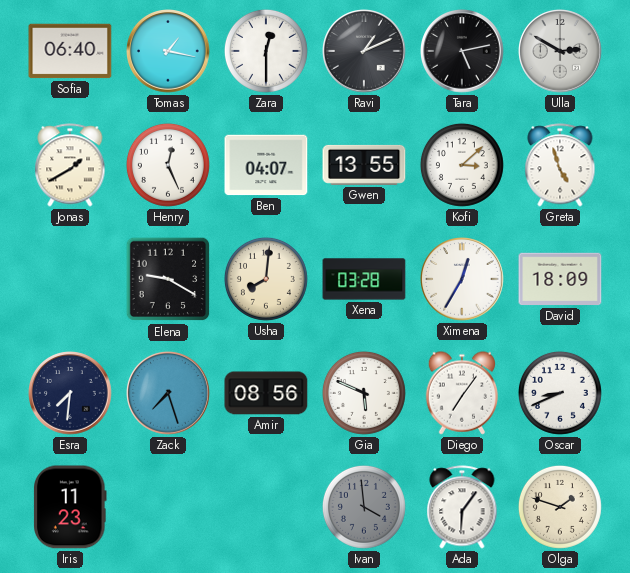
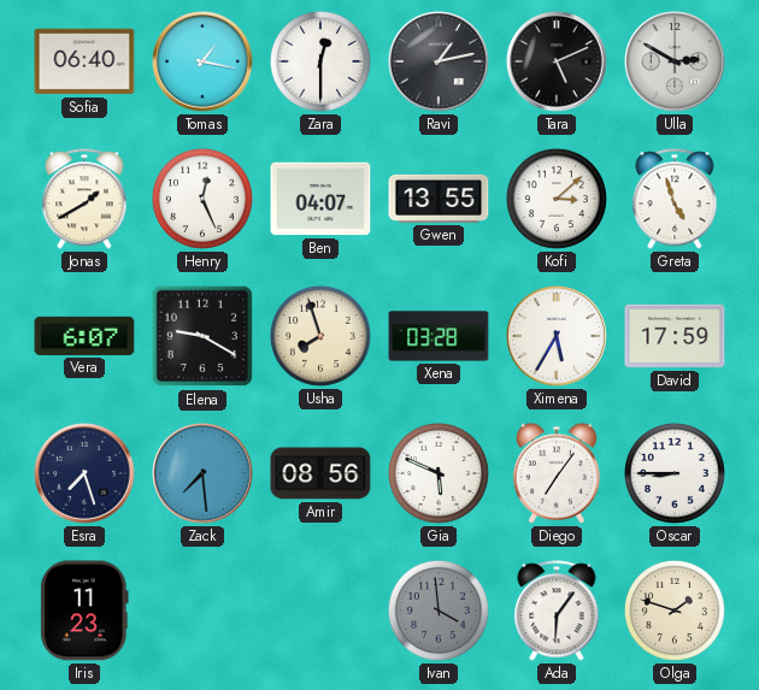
Ravi: 1:11 -> 1:13 (440, 61)
Tara: 5:13 -> 5:11 (558, 61)
Vera: none -> 6:07 (84, 336)
Usha: 8:01 -> 7:57 (320, 336)
Ximena: 12:35 -> 5:35 (558, 336)
David: 18:09 -> 17:59 (675, 336)
Esra: 7:31 -> 7:27 (86, 473)
Zack: 7:27 -> 7:29 (204, 473)
Oscar: 8:41 -> 8:45 (675, 473)
